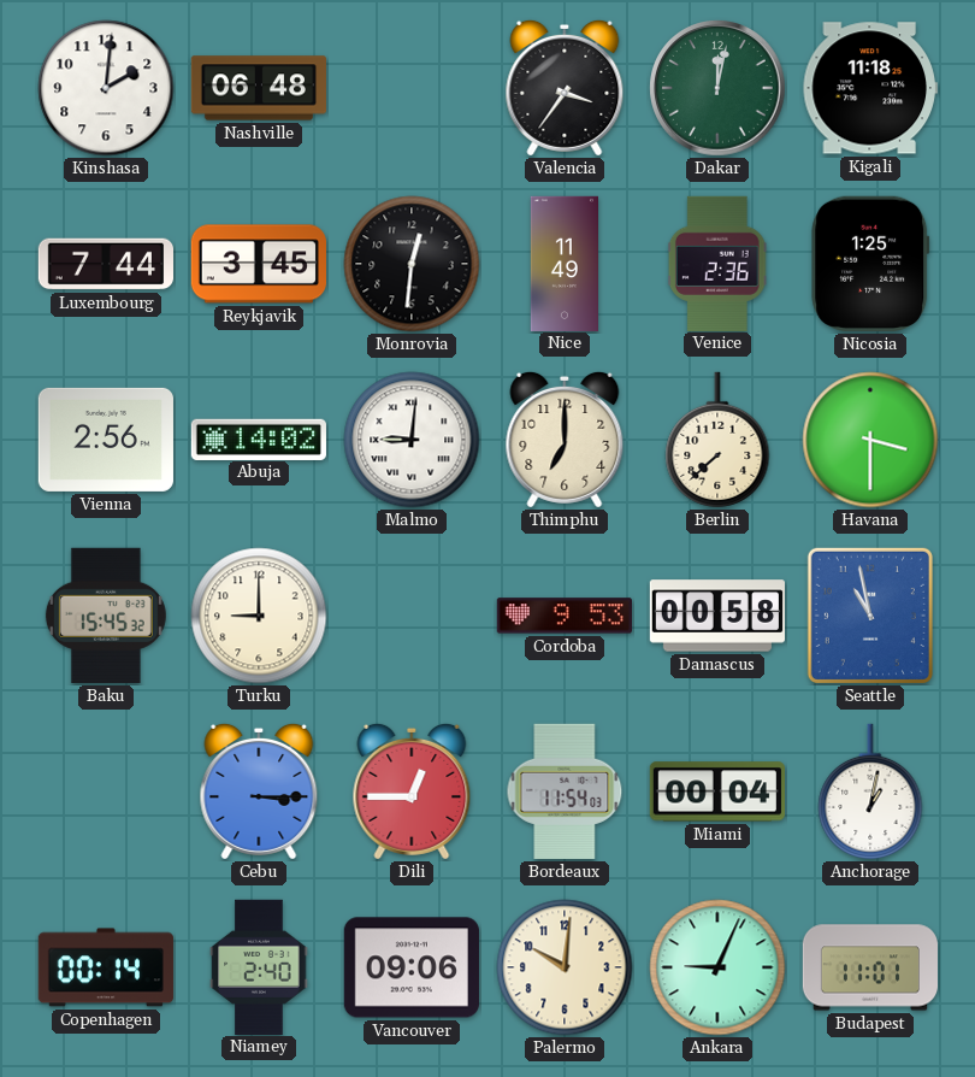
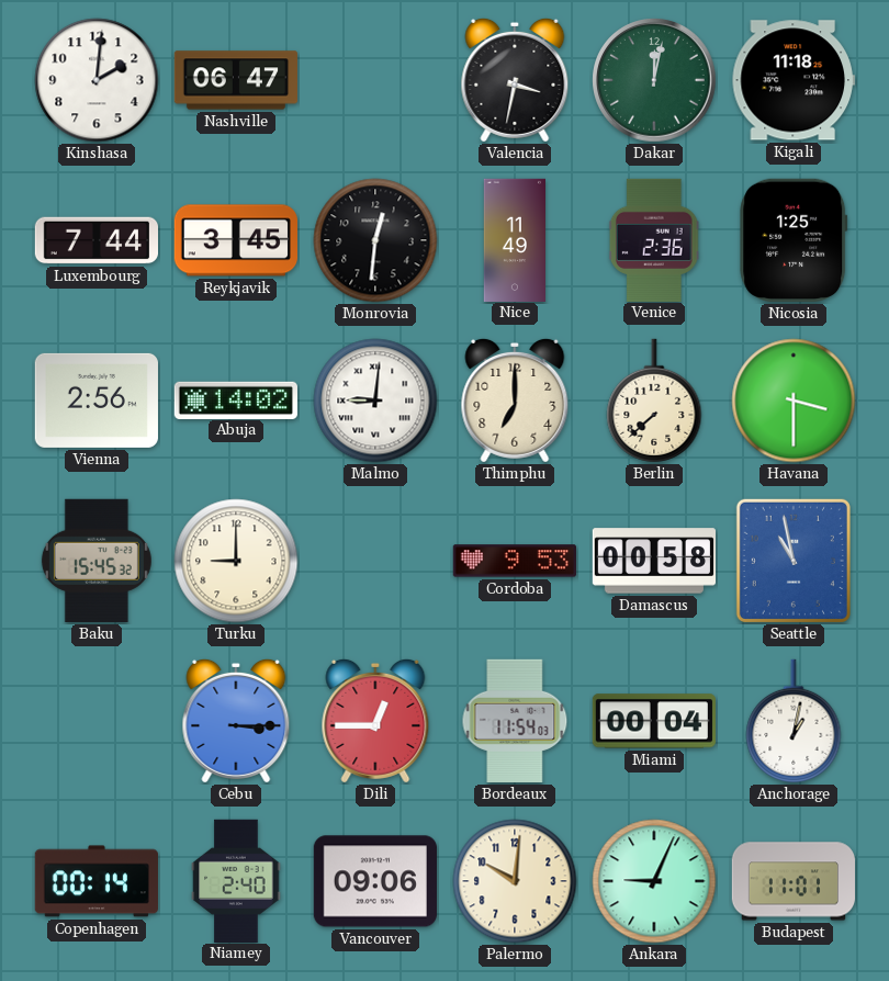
Nashville: 06:48 -> 06:47 (235, 80)
Valencia: 3:36 -> 3:32 (515, 80)
